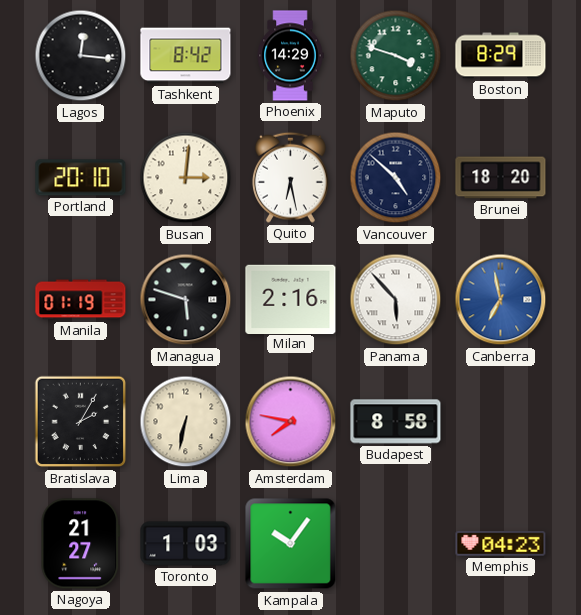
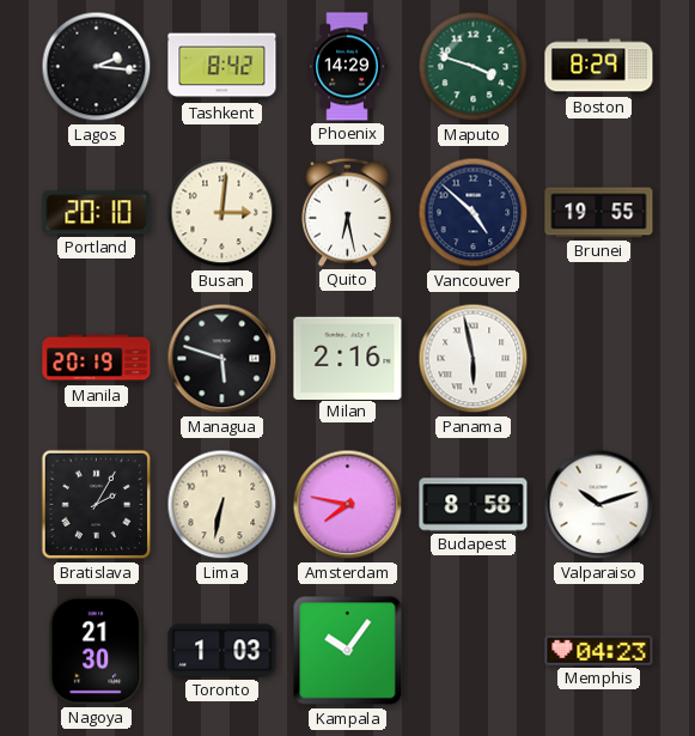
Lagos: 12:16 -> 2:16 (97, 67)
Brunei: 18:20 -> 19:55 (599, 213)
Manila: 01:19 -> 20:19 (97, 359)
Panama: 5:53 -> 5:58 (474, 359)
Canberra: 6:58 -> none (501, 300)
Valparaiso: none -> 10:12 (599, 505)
Nagoya: 21:27 -> 21:30 (97, 651)
